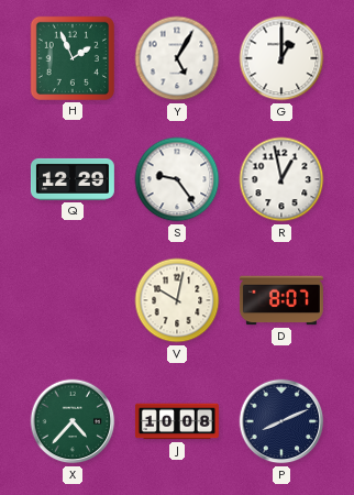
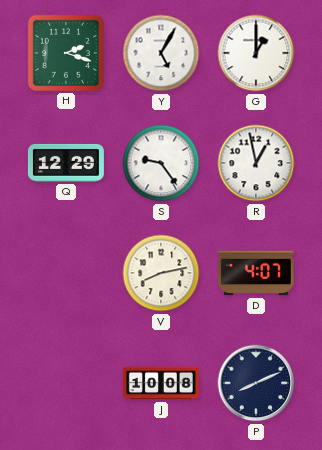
H: 1:56 -> 2:18 (66, 53)
V: 10:02 -> 8:13 (161, 273)
D: 8:07 -> 4:07 (256, 273)
X: 4:37 -> none (73, 421)
